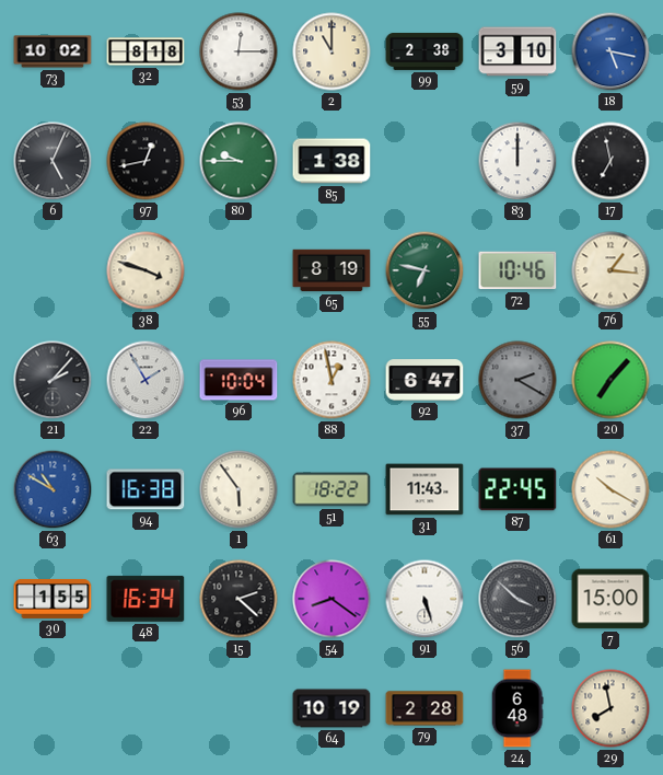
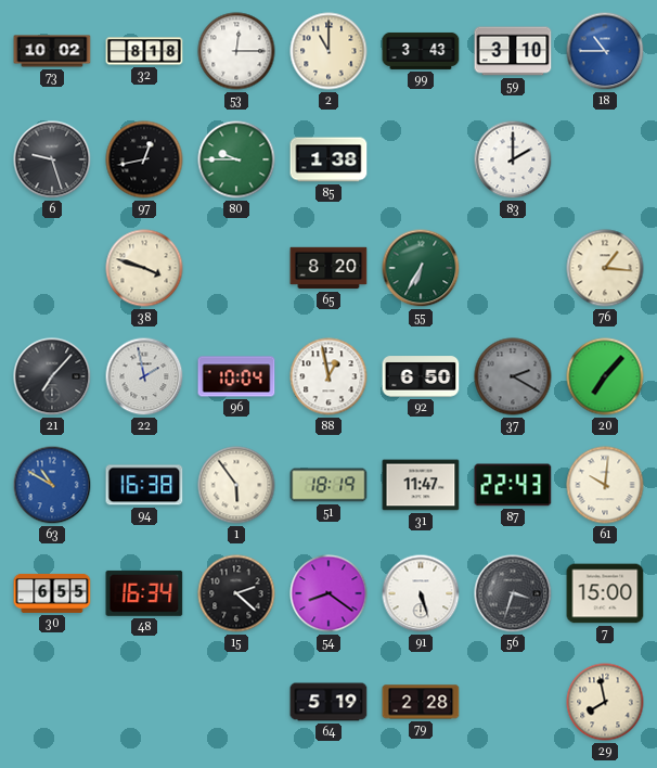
99: 2:38 -> 3:43 (421, 51)
18: 5:17 -> 10:45 (605, 51)
6: 5:04 -> 9:27 (52, 159)
83: 12:00 -> 2:00 (513, 159)
17: 6:58 -> none (610, 161)
65: 8:19 -> 8:20 (328, 268)
55: 6:47 -> 6:35 (421, 268)
72: 10:46 -> none (517, 270)
21: 2:07 -> 7:07 (52, 376)
22: 1:55 -> 1:58 (144, 376)
92: 6:47 -> 6:50 (421, 376)
51: 18:22 -> 18:19 (328, 485)
31: 11:43 -> 11:47 (421, 485)
87: 22:45 -> 22:43 (513, 485)
61: 10:20 -> 10:01 (605, 485)
30: 1:55 -> 6:55 (52, 593)
56: 3:52 -> 3:33 (513, 593)
64: 10:19 -> 5:19 (328, 702)
24: 6:48 -> none (517, 708)
